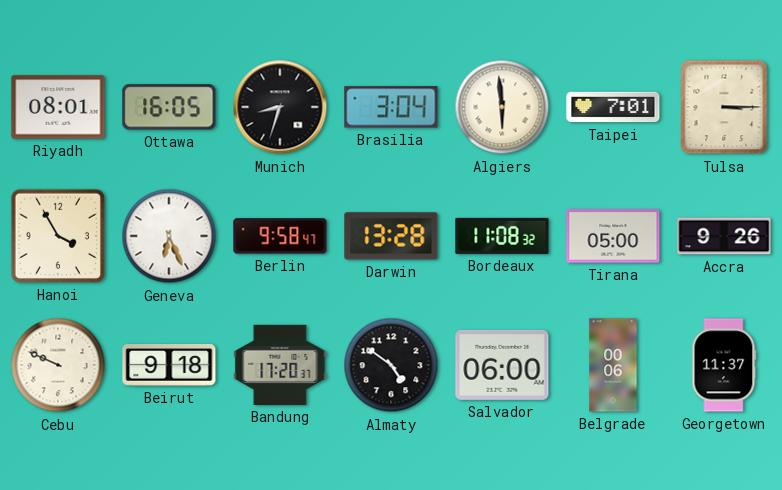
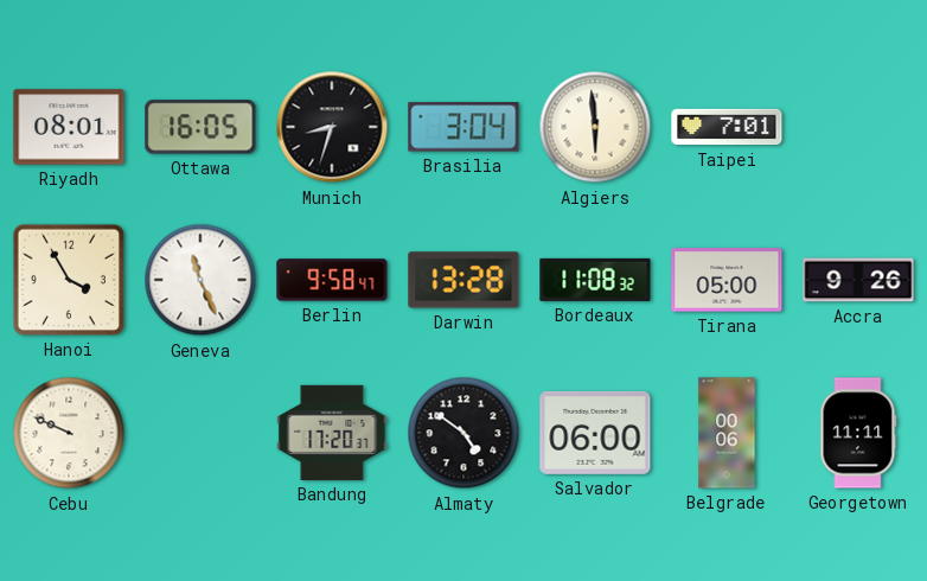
Tulsa: 3:15 -> none (724, 107)
Geneva: 6:26 -> 11:26 (200, 280)
Beirut: 9:18 -> none (169, 366)
Georgetown: 11:37 -> 11:11 (858, 433)
